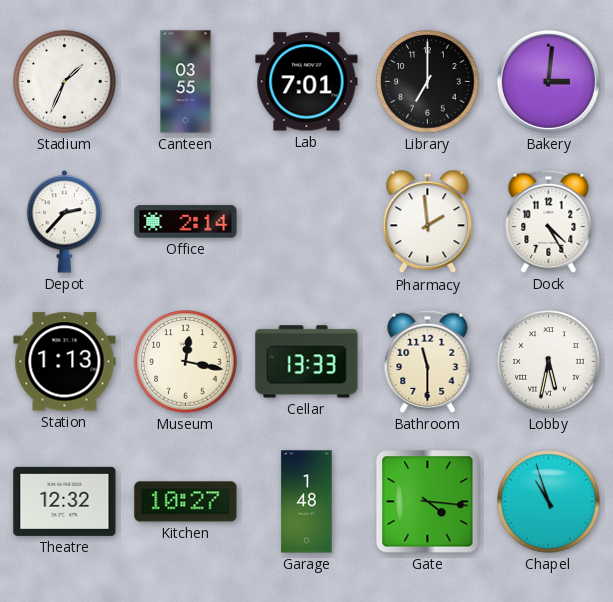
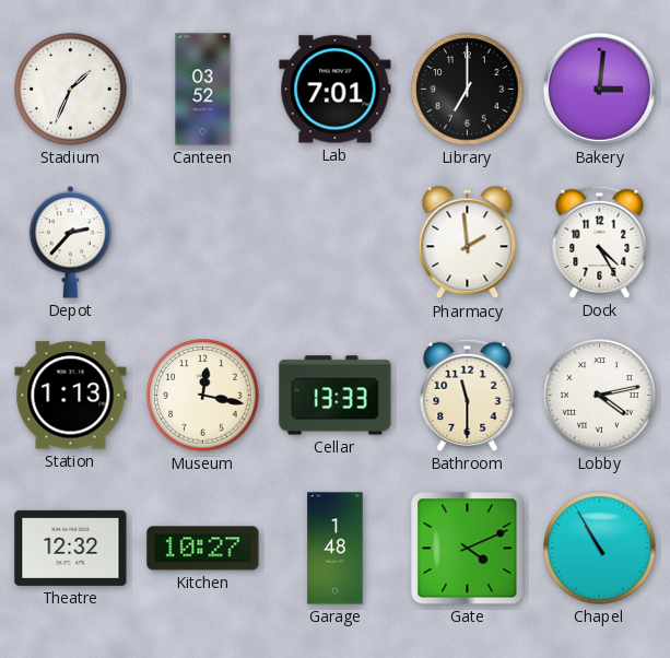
Canteen: 03:55 -> 03:52 (203, 90)
Office: 2:14 -> none (186, 222)
Lobby: 5:32 -> 4:13 (600, 396)
Gate: 4:16 -> 4:11 (468, 549)
Chapel: 10:57 -> 10:55 (600, 549)
